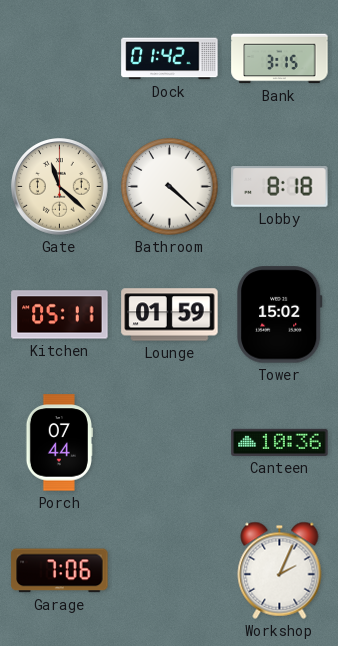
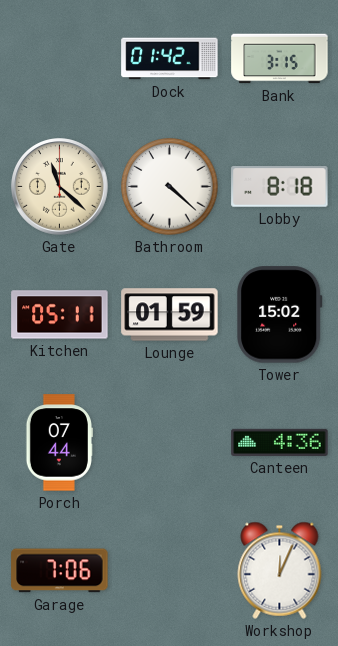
Canteen: 10:36 -> 4:36 (280, 442)
Workshop: 2:04 -> 12:04 (280, 570)
